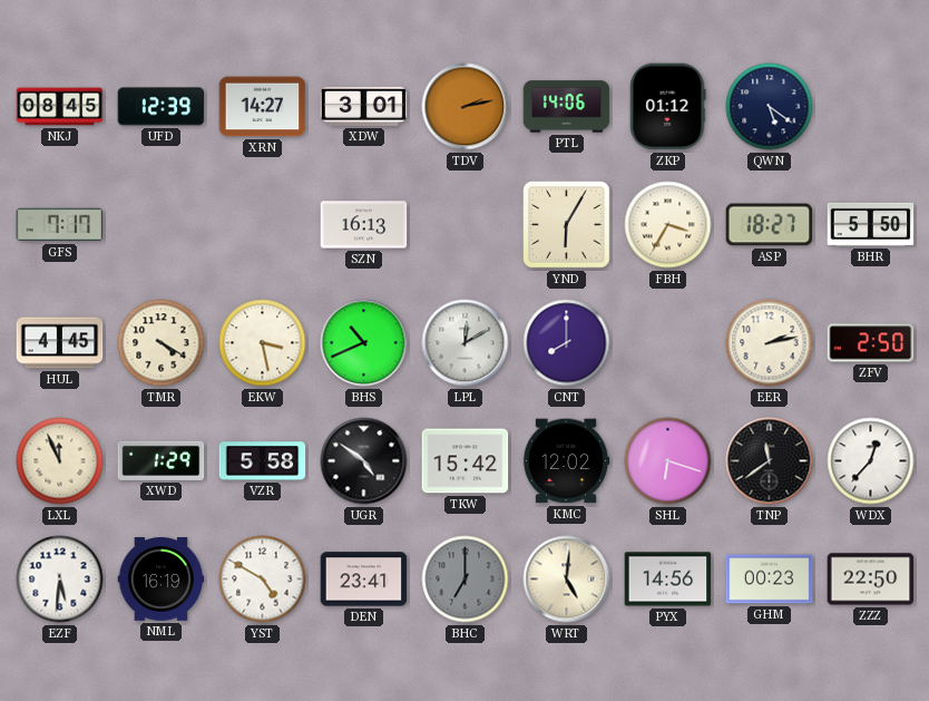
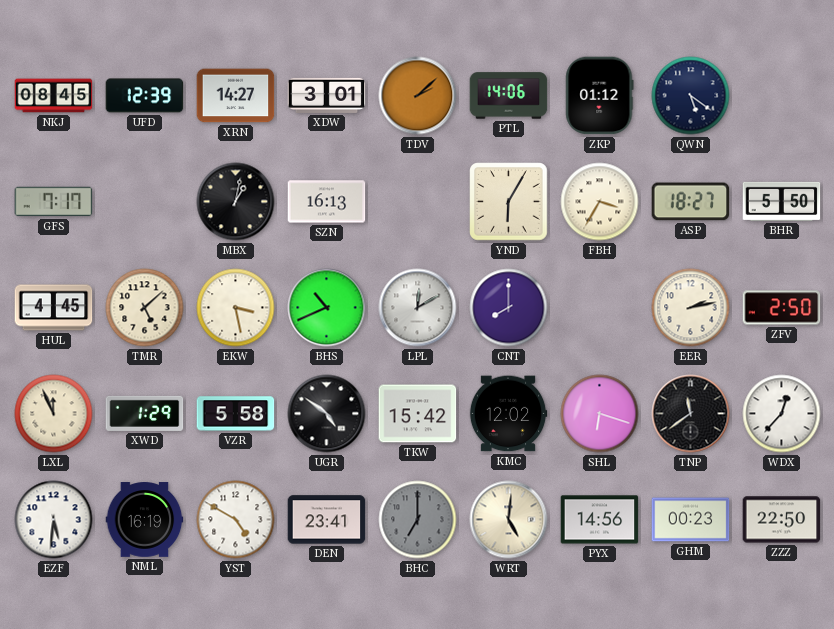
TDV: 2:13 -> 2:08 (418, 96)
MBX: none -> 1:02 (236, 202)
TMR: 4:20 -> 5:08 (145, 308)
